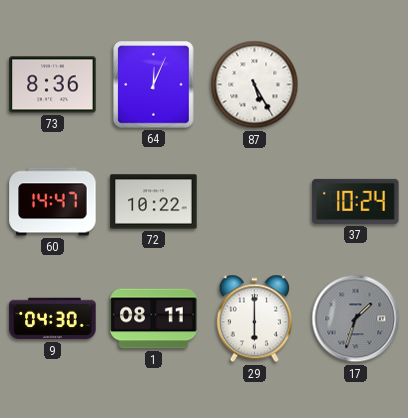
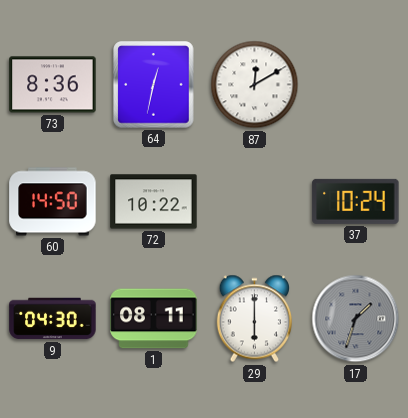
64: 12:04 -> 12:32 (154, 85)
87: 5:25 -> 12:10 (255, 85)
60: 14:47 -> 14:50 (53, 202)
